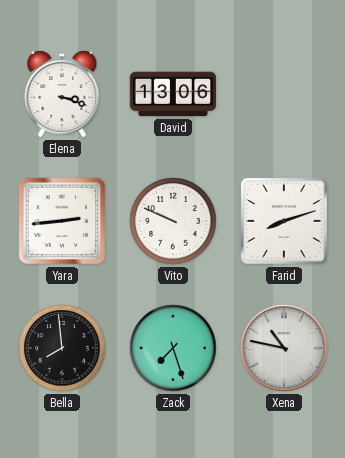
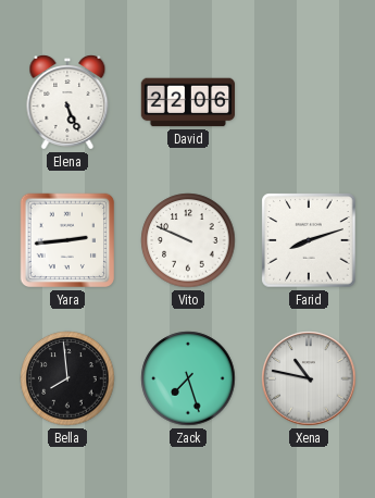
Elena: 3:18 -> 5:26 (67, 102)
David: 13:06 -> 22:06 (187, 102)
